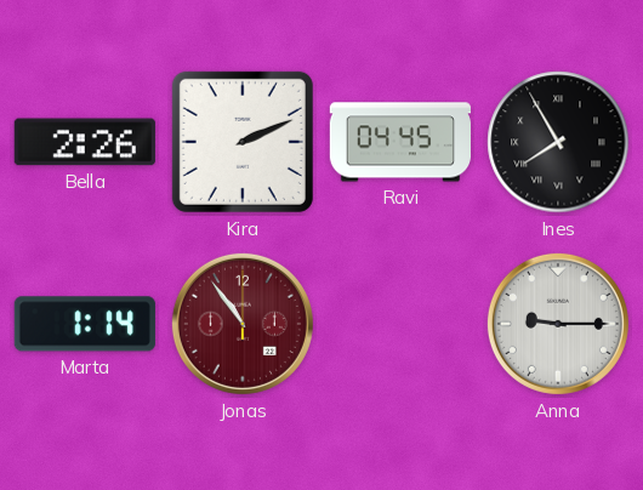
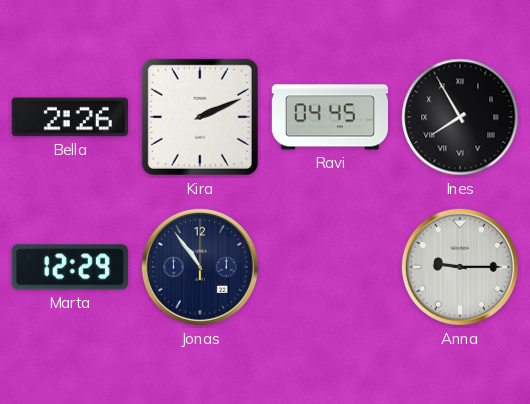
Marta: 1:14 -> 12:29 (70, 267)
Jonas dial: burgundy -> navy (200, 267)
